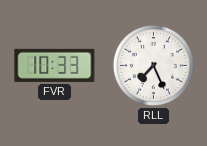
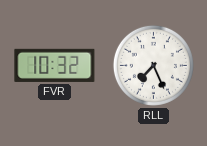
FVR: 10:33 -> 10:32 (55, 65)
